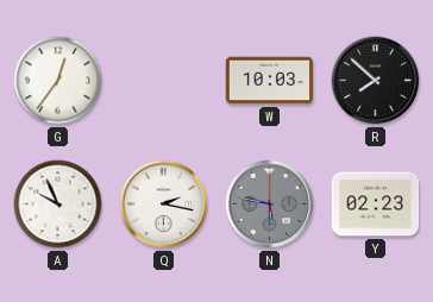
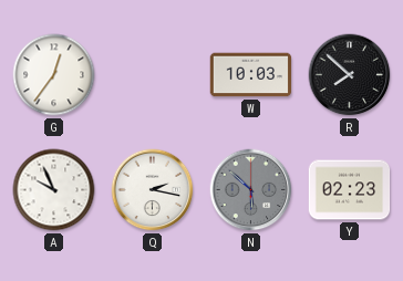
N: 5:47 -> 5:52 (251, 190)
